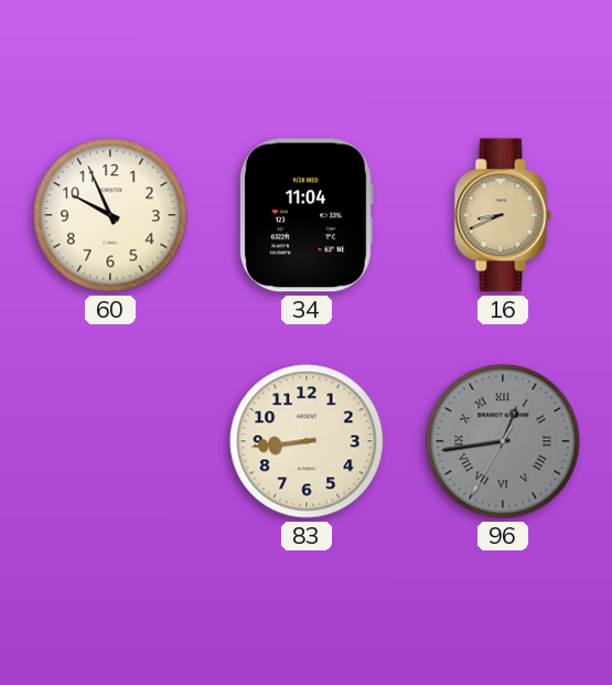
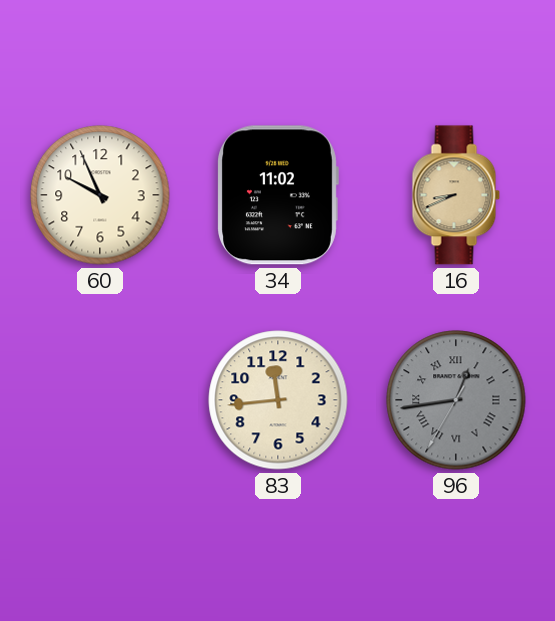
34: 11:04 -> 11:02 (278, 195)
83: 8:44 -> 11:44 (278, 400)
